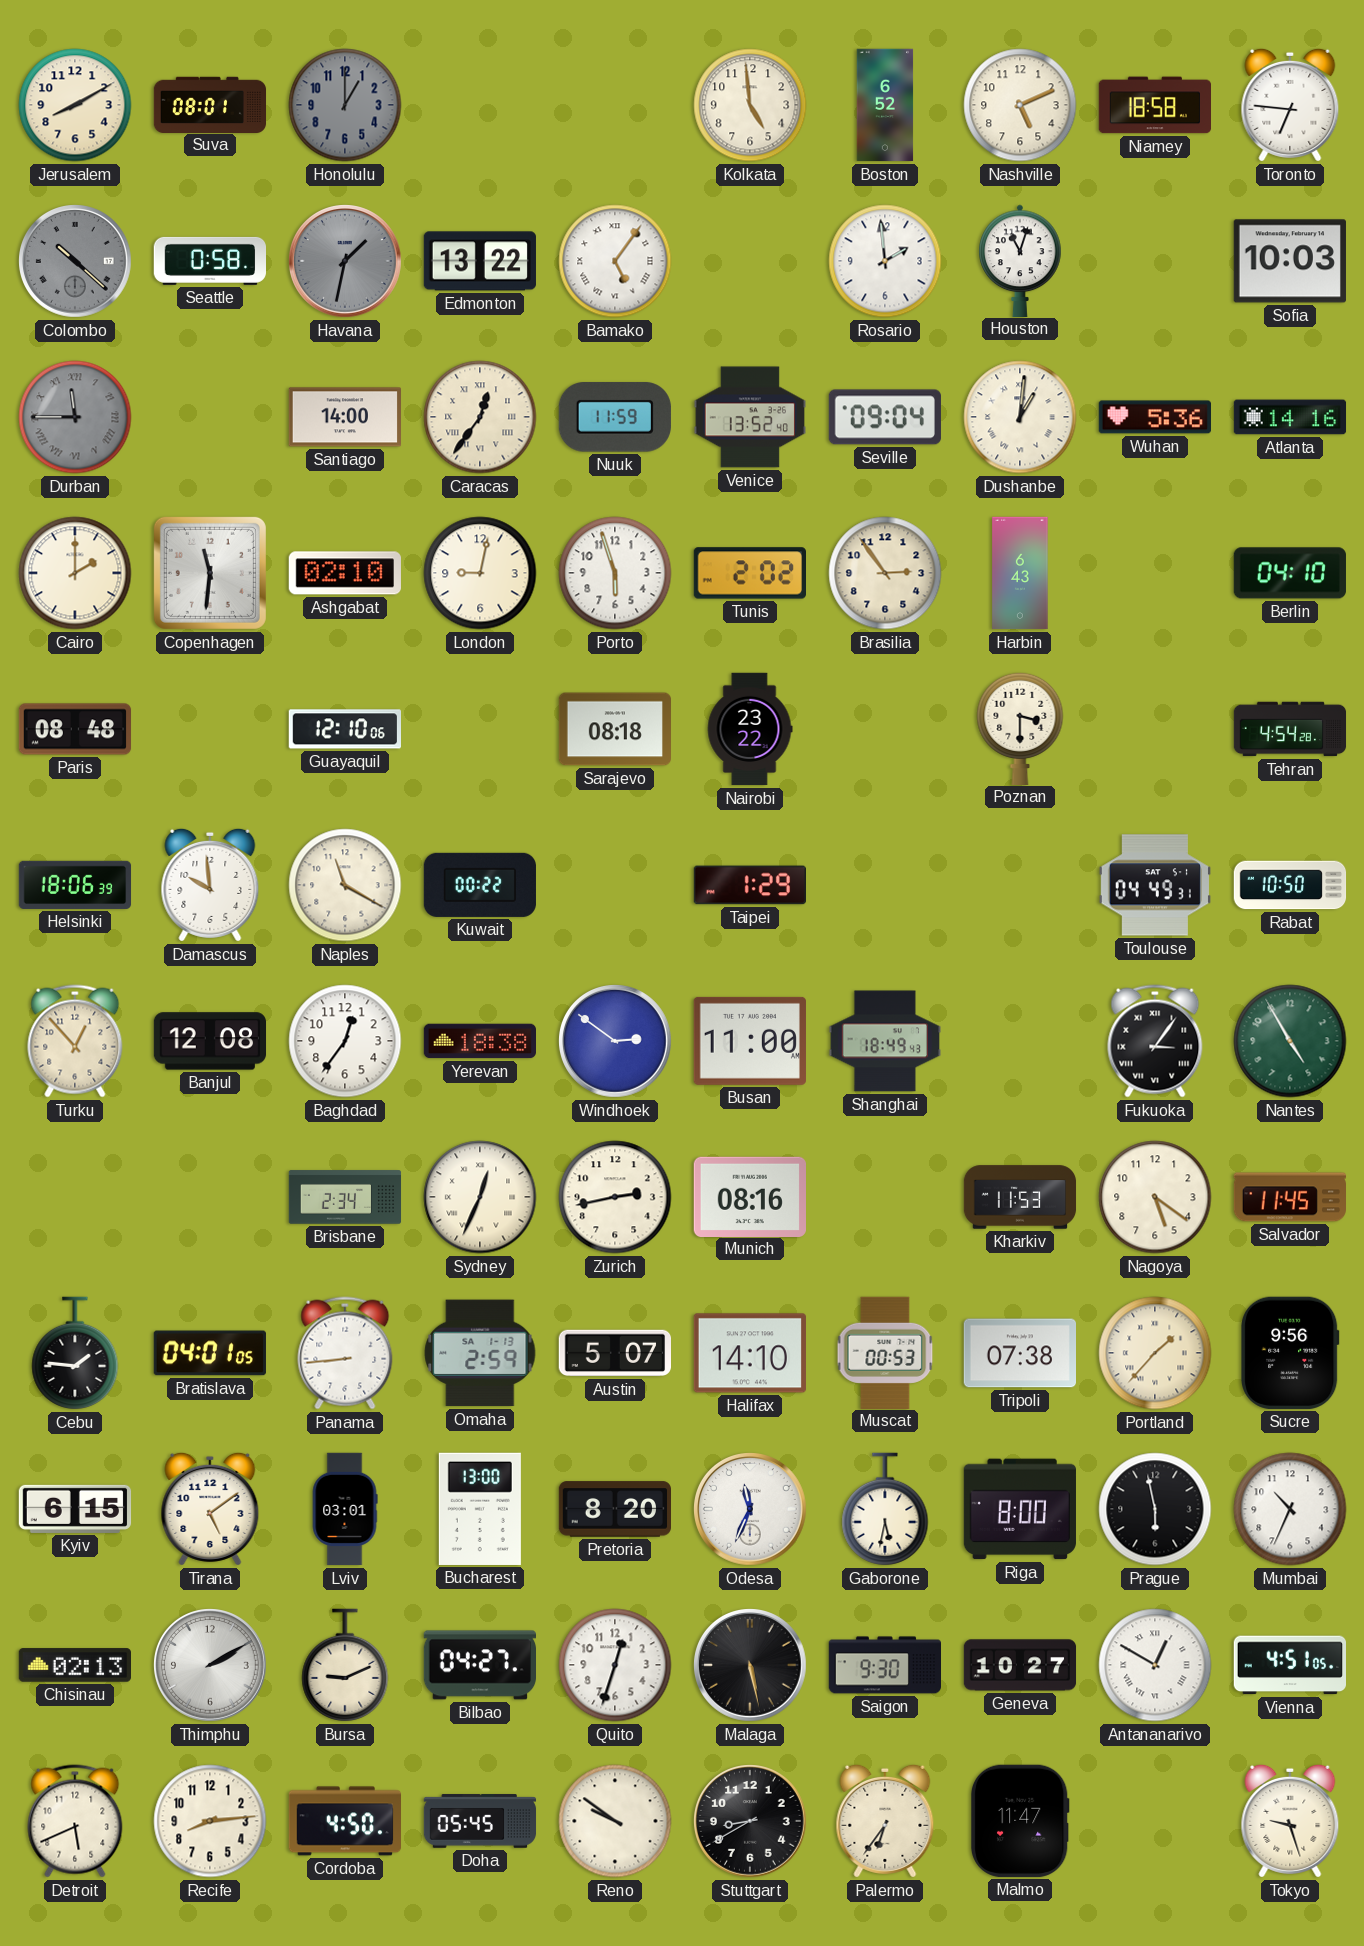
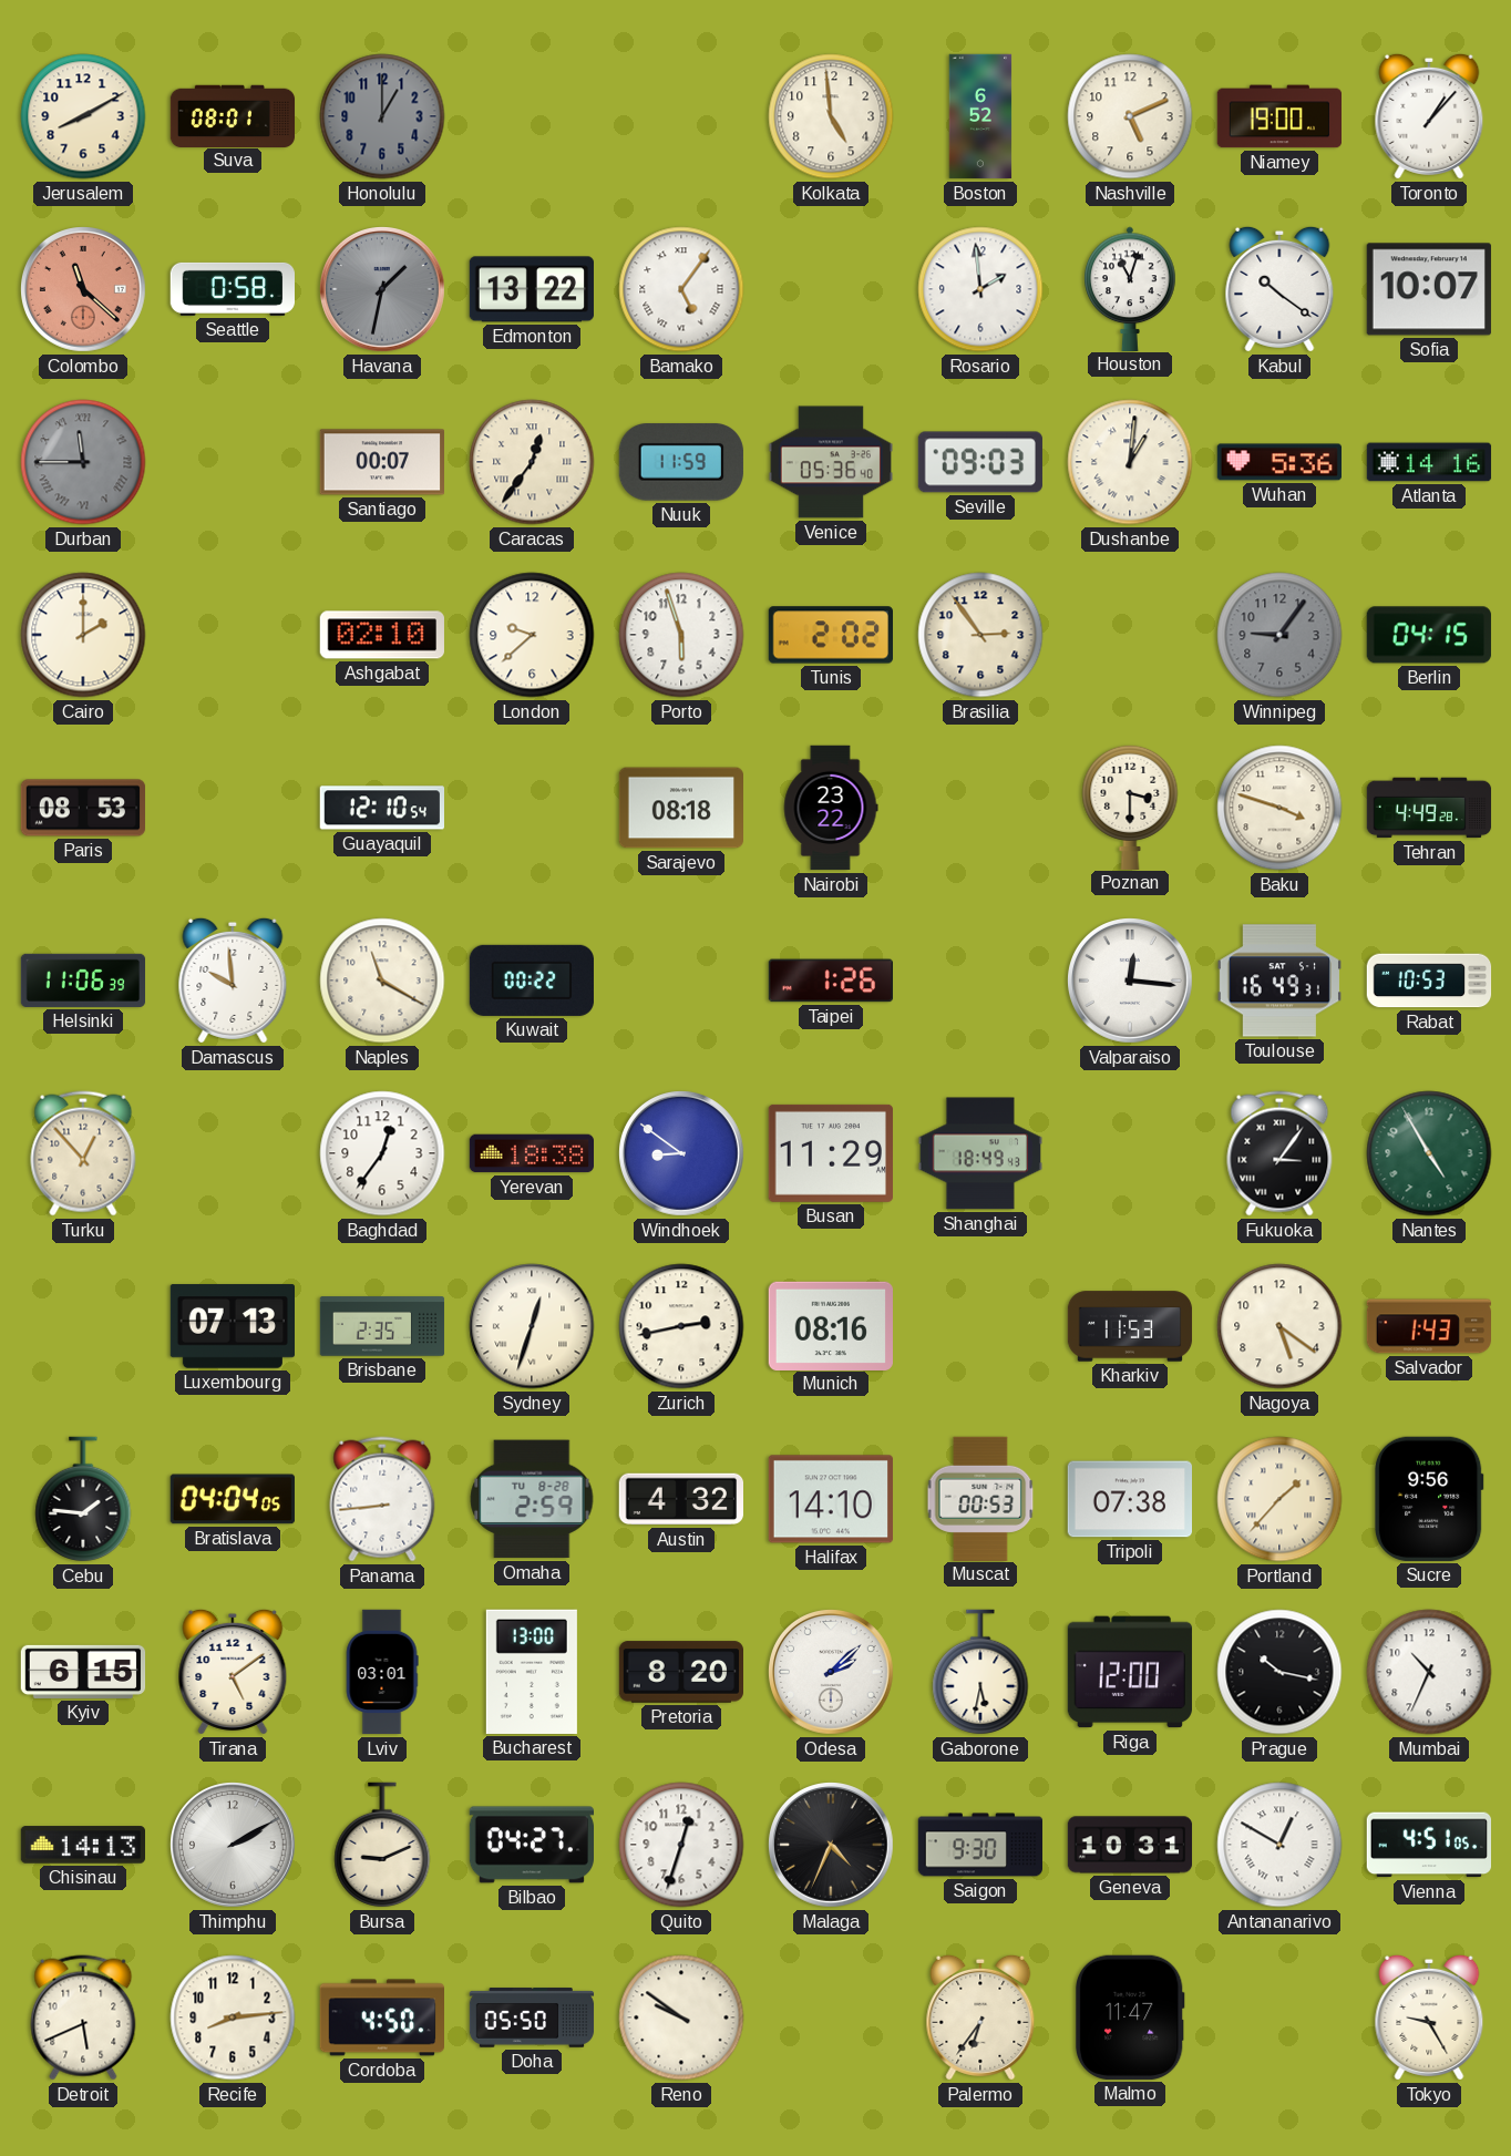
Niamey: 18:58 -> 19:00 (1278, 116)
Toronto: 6:46 -> 1:07 (1429, 116)
Colombo: 10:22 -> 11:22 (84, 290)
Colombo dial: grey -> salmon (84, 290)
Kabul: none -> 10:21 (1279, 289)
Sofia: 10:03 -> 10:07 (1429, 289)
Santiago: 14:00 -> 00:07 (381, 462)
Venice: 13:52 -> 05:36 (830, 462)
Seville: 09:04 -> 09:03 (980, 462)
Copenhagen: 11:31 -> none (210, 573)
London: 9:02 -> 9:38 (532, 635)
Harbin: 6:43 -> none (1020, 573)
Winnipeg: none -> 9:06 (1279, 635)
Berlin: 04:10 -> 04:15 (1429, 635)
Paris: 08:48 -> 08:53 (83, 808)
Guayaquil: 12:10:06 -> 12:10:54 (381, 808)
Baku: none -> 3:48 (1279, 808)
Tehran: 4:54 -> 4:49 (1429, 808)
Helsinki: 18:06 -> 11:06 (83, 981)
Taipei: 1:29 -> 1:26 (830, 981)
Valparaiso: none -> 12:16 (1131, 982)
Toulouse: 04:49 -> 16:49 (1278, 981)
Rabat: 10:50 -> 10:53 (1429, 981)
Banjul: 12:08 -> none (210, 1041)
Windhoek: 2:51 -> 8:51 (682, 1154)
Busan: 11:00 -> 11:29 (831, 1153)
Luxembourg: none -> 07:13 (232, 1326)
Brisbane: 2:34 -> 2:35 (382, 1326)
Sydney: 12:34 -> 12:33 (532, 1326)
Salvador: 11:45 -> 1:43 (1428, 1326)
Bratislava: 04:01 -> 04:04 (233, 1499)
Omaha date: SA 1-13 -> TU 8-28 (532, 1499)
Austin: 5:07 -> 4:32 (680, 1499)
Odesa: 11:34 -> 2:08 (832, 1673)
Riga: 8:00 -> 12:00 (1129, 1672)
Prague: 5:58 -> 10:17 (1279, 1672)
Chisinau: 02:13 -> 14:13 (82, 1845)
Malaga: 5:28 -> 4:34 (832, 1846)
Geneva: 10:27 -> 10:31 (1130, 1845)
Doha: 05:45 -> 05:50 (532, 2018)
Stuttgart: 8:40 -> none (751, 1822)
Tokyo: 9:27 -> 9:25 (1429, 2018)
